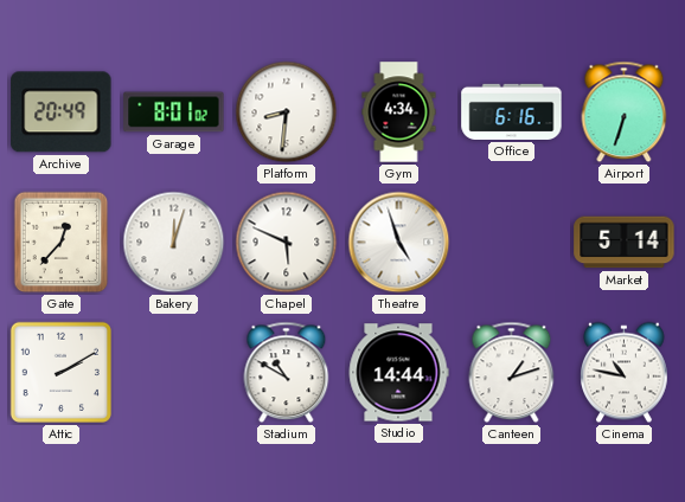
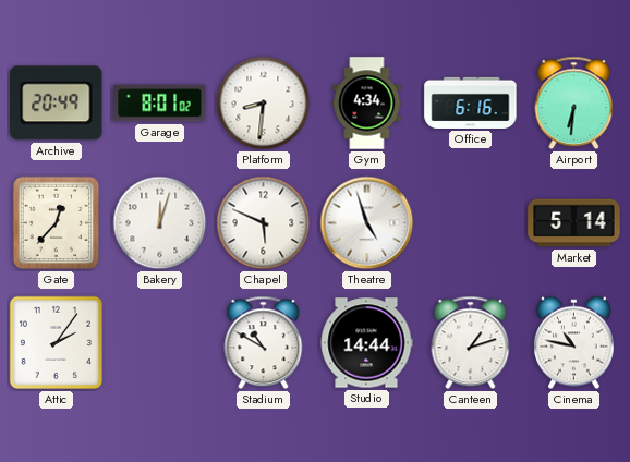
Airport: 6:33 -> 6:31 (574, 104)
Attic: 2:10 -> 2:06 (56, 342)
